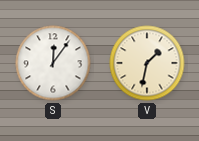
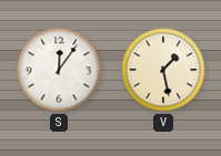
V: 1:32 -> 1:28 (163, 70)
